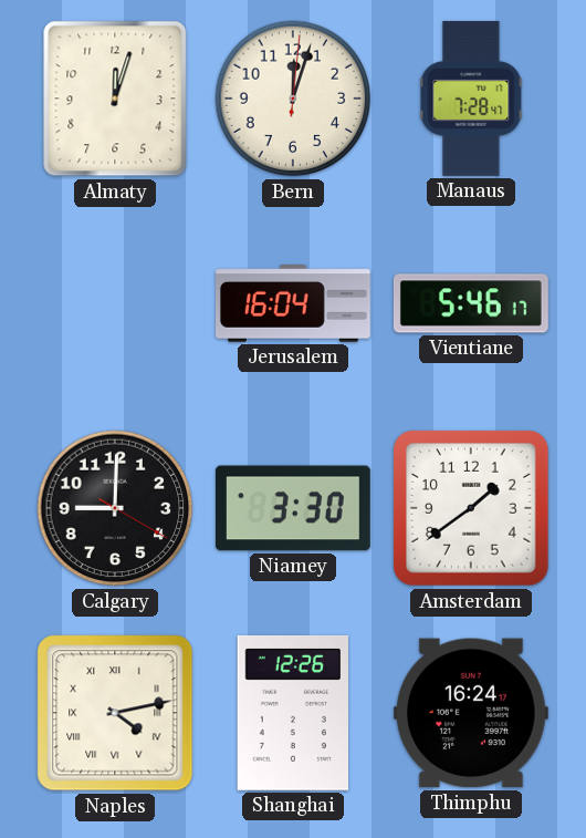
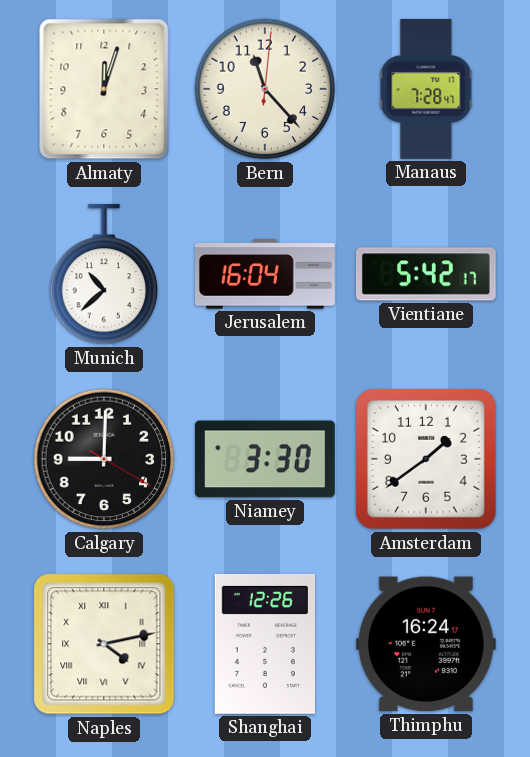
Bern: 12:03 -> 11:23 (265, 89)
Munich: none -> 10:38 (104, 274)
Vientiane: 5:46 -> 5:42 (426, 274)
